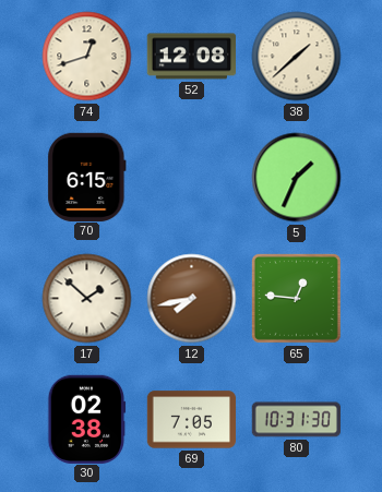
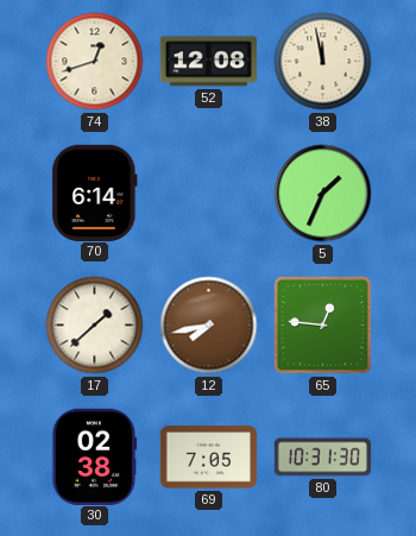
38: 1:38 -> 11:58 (323, 62)
70: 6:15 -> 6:14 (95, 193)
17: 1:52 -> 1:38 (95, 326)
